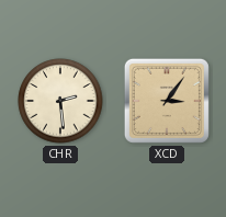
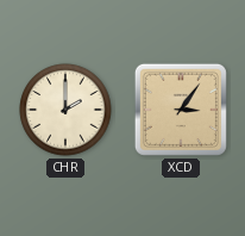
CHR: 2:29 -> 2:00 (65, 110)
